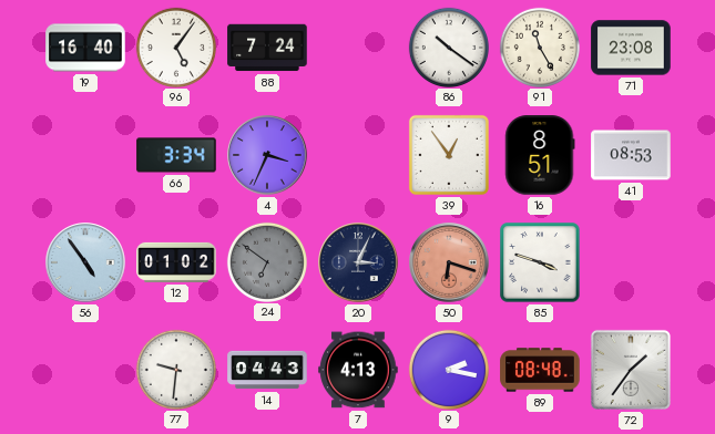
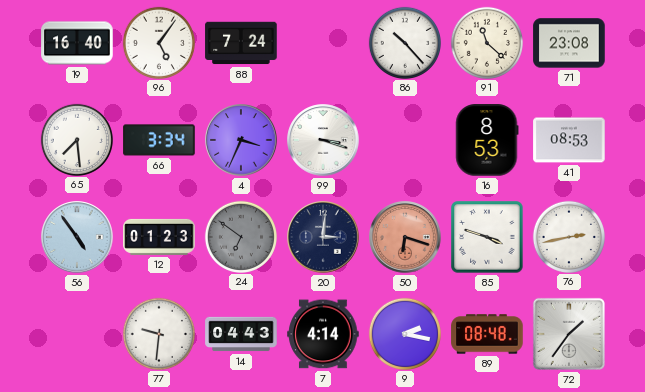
86: 10:21 -> 10:23 (404, 42)
91: 11:25 -> 11:22 (486, 42)
65: none -> 7:29 (76, 139)
99: none -> 3:18 (323, 140)
39: 12:54 -> none (449, 155)
16: 8:51 -> 8:53 (487, 140)
12: 01:02 -> 01:23 (159, 237)
20: 3:04 -> 3:01 (323, 237)
76: none -> 2:43 (568, 236)
7: 4:13 -> 4:14 (323, 334)
